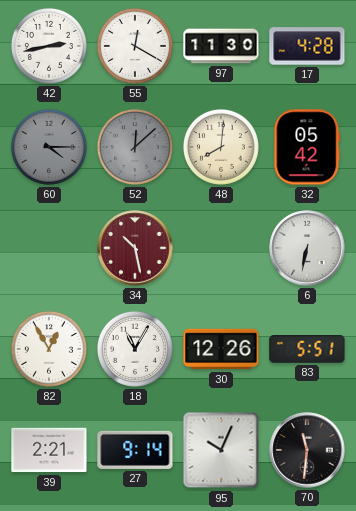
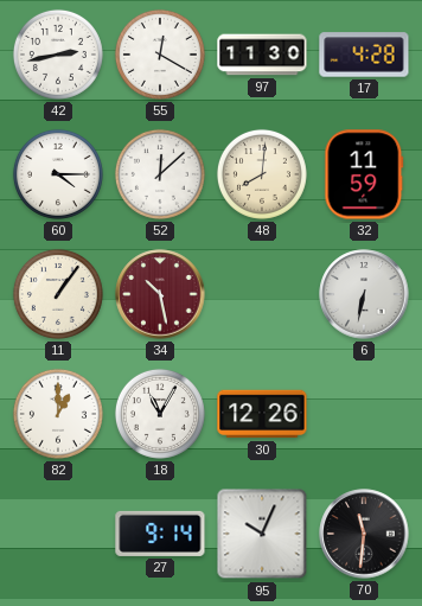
60 dial: grey -> white (58, 174)
52 dial: grey -> white (160, 174)
32: 05:42 -> 11:59 (364, 174)
11: none -> 1:06 (58, 294)
82: 12:55 -> 1:00 (58, 414)
83: 5:51 -> none (307, 349)
39: 2:21 -> none (49, 450)
